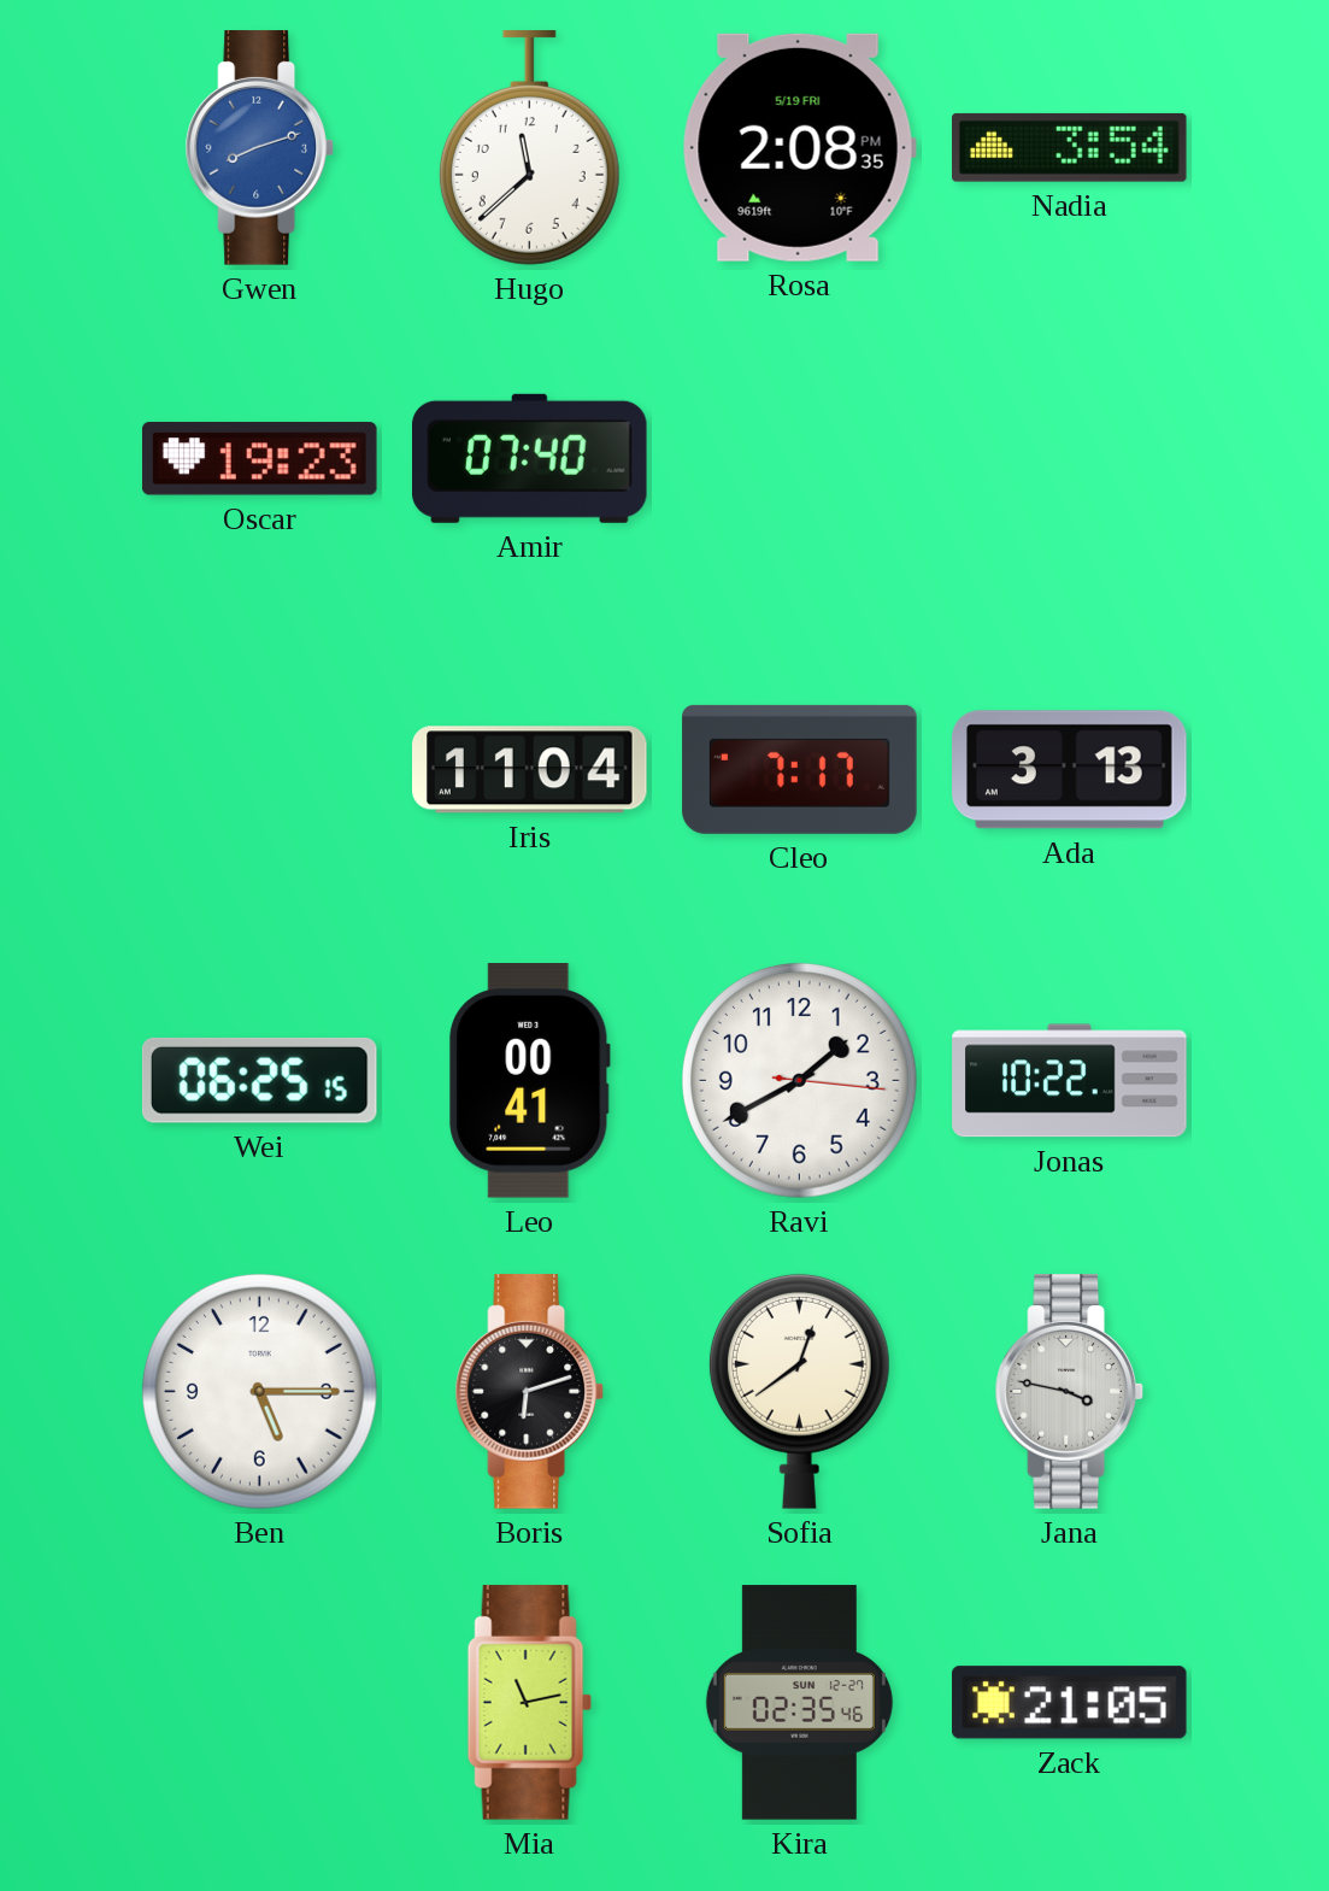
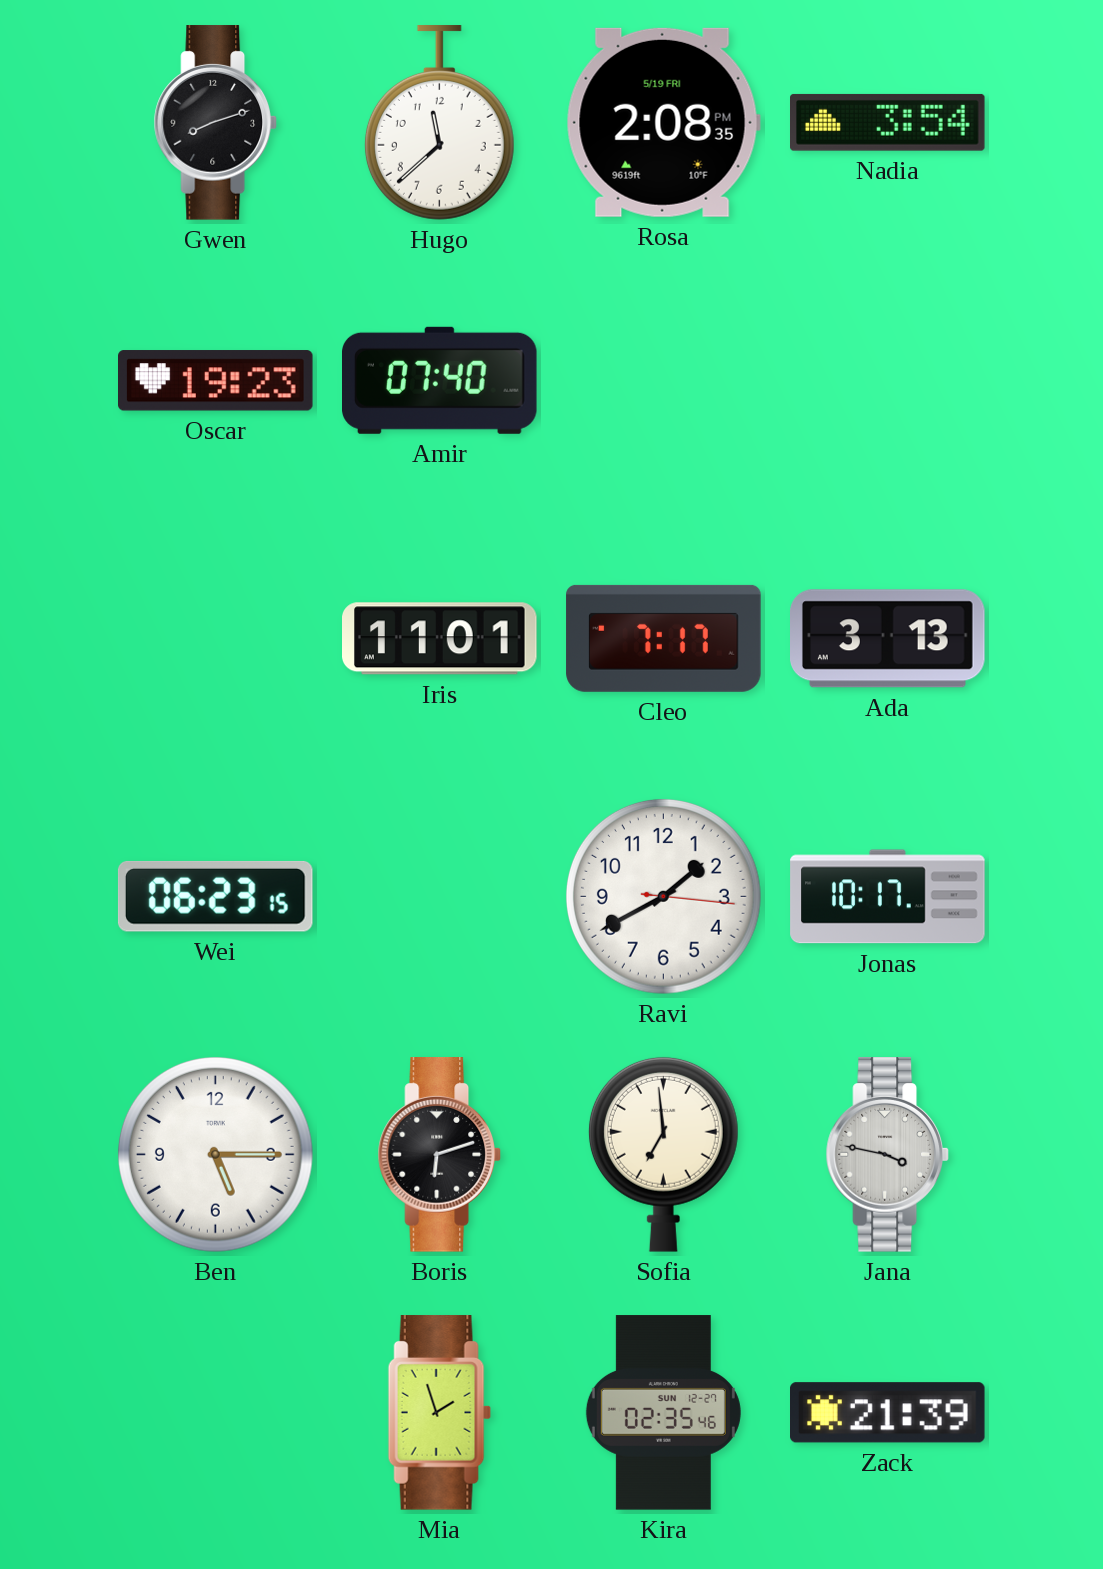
Gwen dial: blue -> black (215, 123)
Iris: 11:04 -> 11:01 (440, 639)
Wei: 06:25 -> 06:23 (215, 896)
Leo: 00:41 -> none (530, 1081)
Jonas: 10:22 -> 10:17 (888, 897)
Sofia: 12:39 -> 6:59 (663, 1154)
Mia: 11:13 -> 1:57 (439, 1413)
Zack: 21:05 -> 21:39 (888, 1413)
